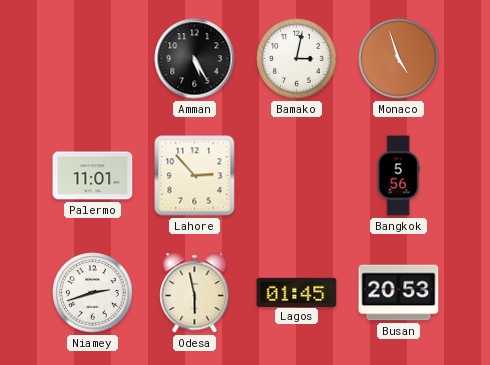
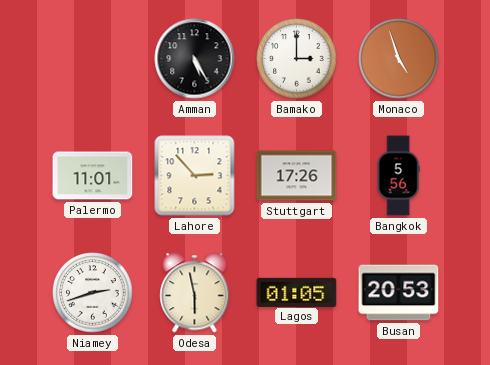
Bamako: 3:02 -> 3:00 (297, 59)
Stuttgart: none -> 17:26 (297, 176)
Lagos: 01:45 -> 01:05 (297, 292)
